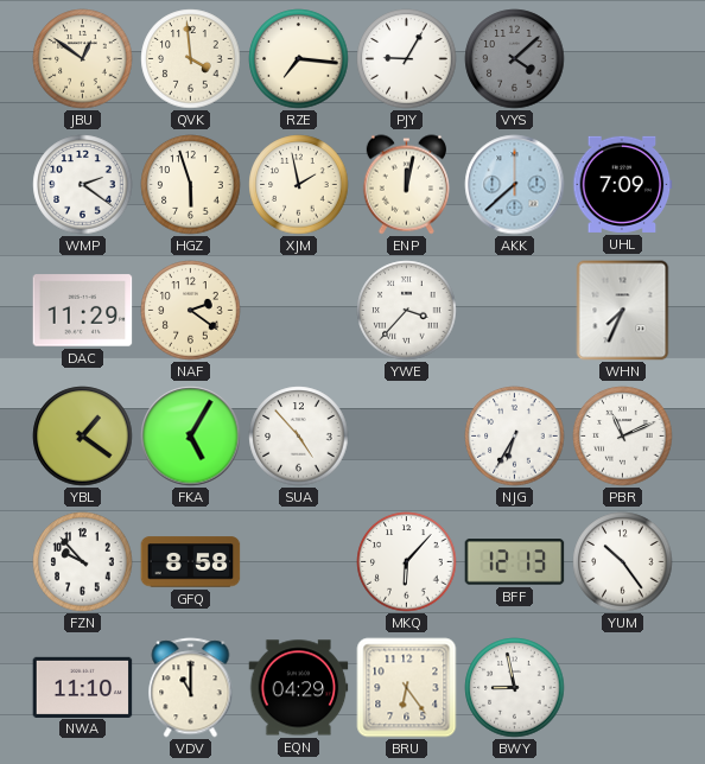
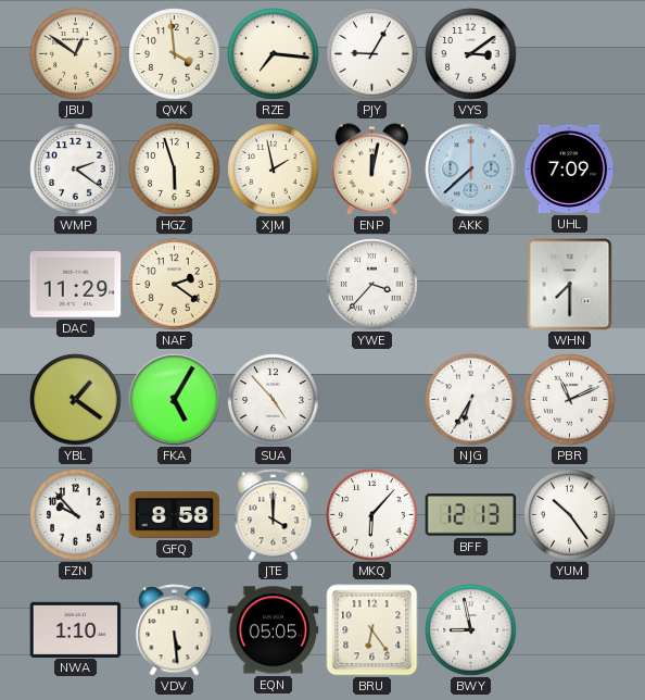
VYS: 4:08 -> 3:09 (471, 54)
VYS dial: grey -> white (471, 54)
WHN: 7:34 -> 7:30 (570, 285)
JTE: none -> 4:00 (274, 515)
NWA: 11:10 -> 1:10 (76, 629)
VDV: 11:00 -> 5:29 (175, 630)
EQN: 04:29 -> 05:05 (274, 630)
